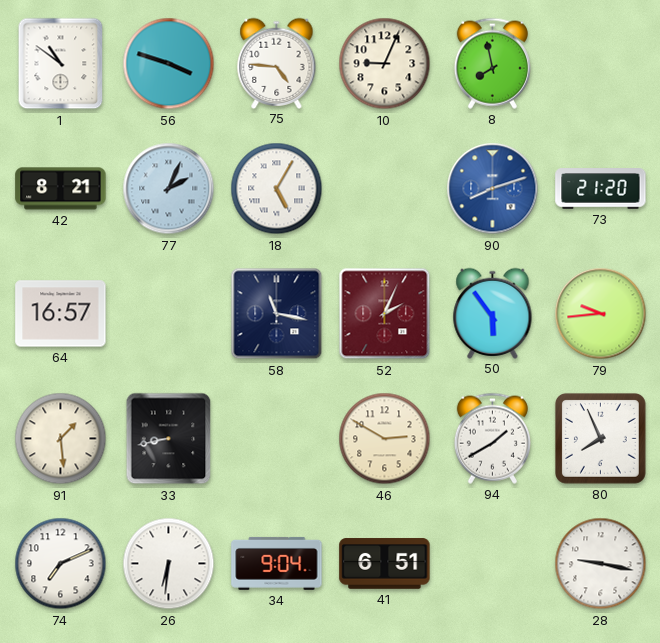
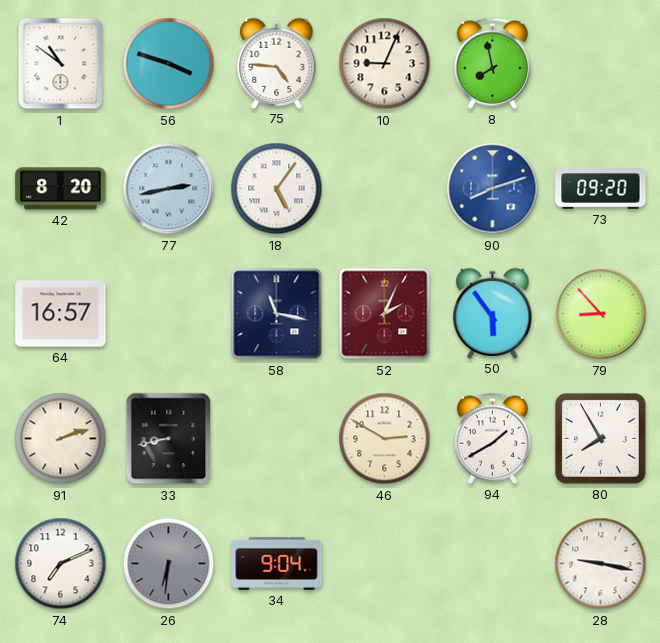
42: 8:21 -> 8:20 (61, 189)
77: 2:04 -> 2:43 (169, 189)
18: 5:05 -> 5:06 (277, 189)
73: 21:20 -> 09:20 (601, 189)
79: 9:44 -> 8:53 (601, 314)
91: 1:29 -> 2:12 (61, 439)
80: 7:56 -> 7:55 (600, 438)
26 dial: white -> grey (169, 564)
41: 6:51 -> none (385, 564)
